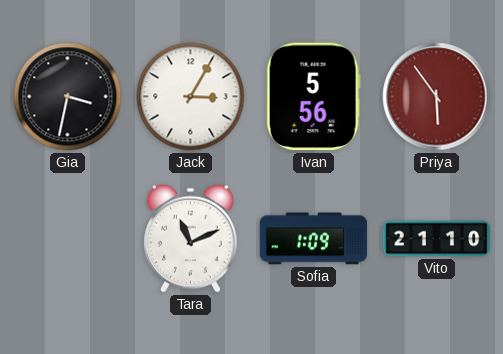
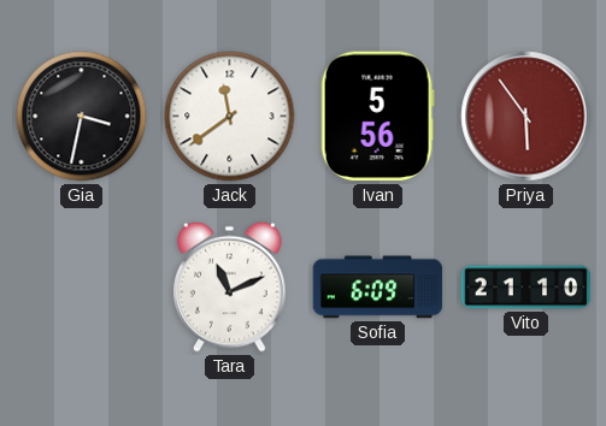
Jack: 3:05 -> 11:39 (230, 117)
Sofia: 1:09 -> 6:09 (378, 288)
